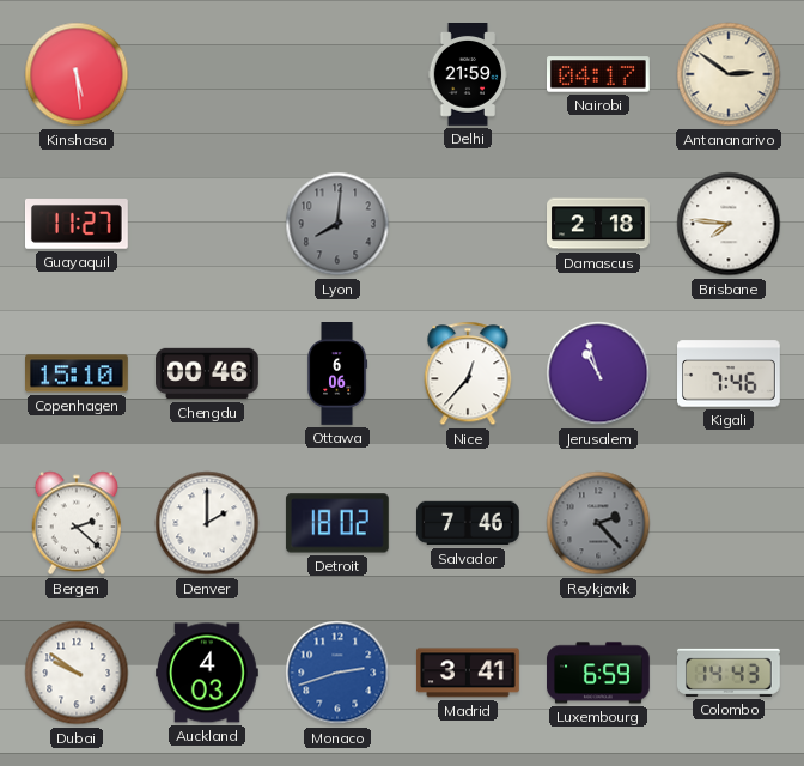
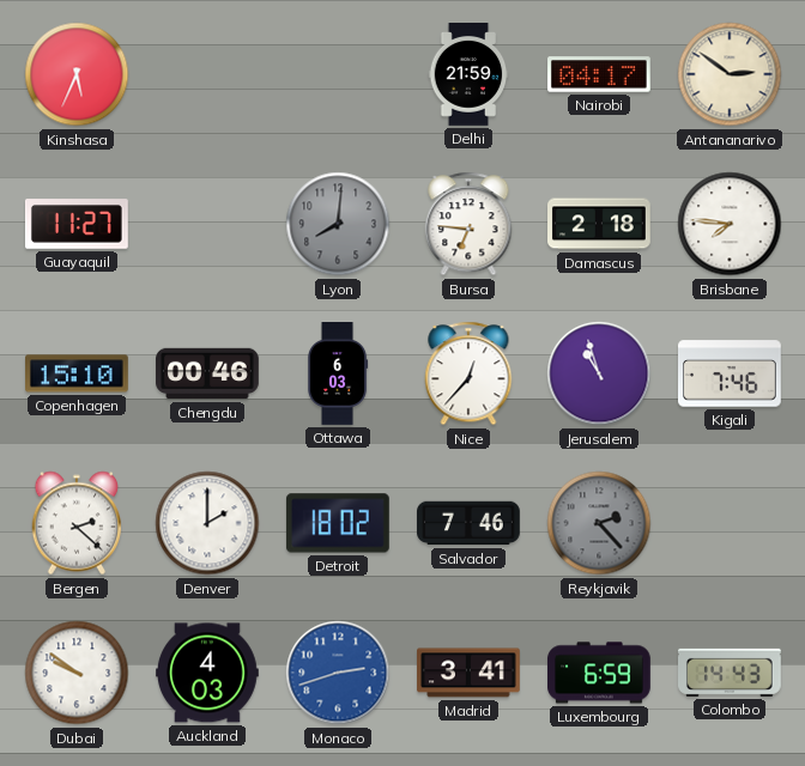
Kinshasa: 5:29 -> 5:34 (77, 74)
Bursa: none -> 6:46 (468, 224)
Ottawa: 6:06 -> 6:03 (338, 375)
